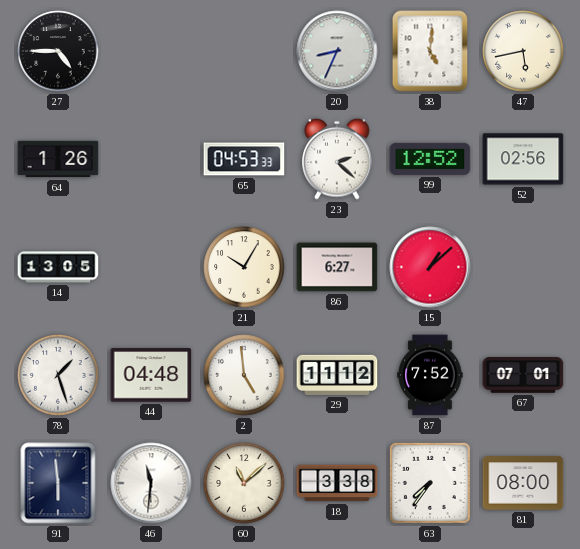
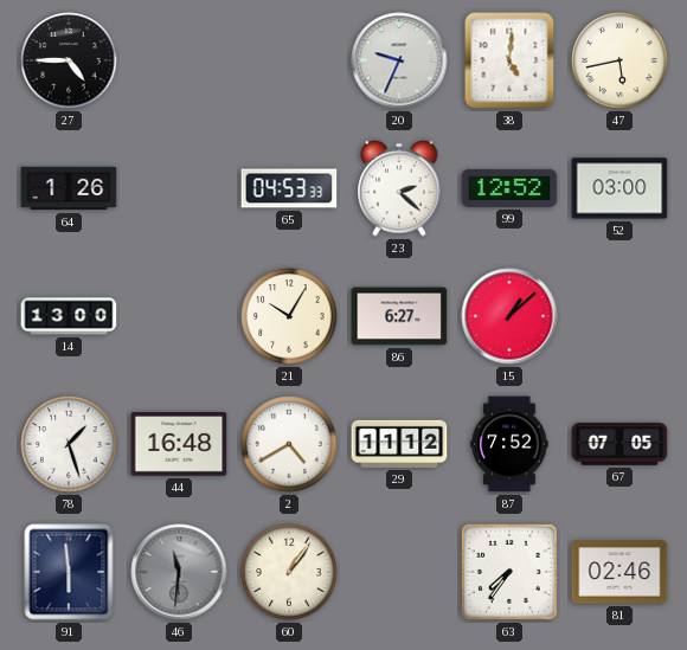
20: 8:34 -> 9:34 (399, 60)
52: 02:56 -> 03:00 (619, 188)
14: 13:05 -> 13:00 (69, 316)
44: 04:48 -> 16:48 (179, 444)
2: 4:59 -> 4:40 (289, 444)
67: 07:01 -> 07:05 (619, 445)
46 dial: white -> grey (179, 572)
60: 11:08 -> 1:06 (289, 572)
18: 3:38 -> none (337, 483)
81: 08:00 -> 02:46 (619, 572)
